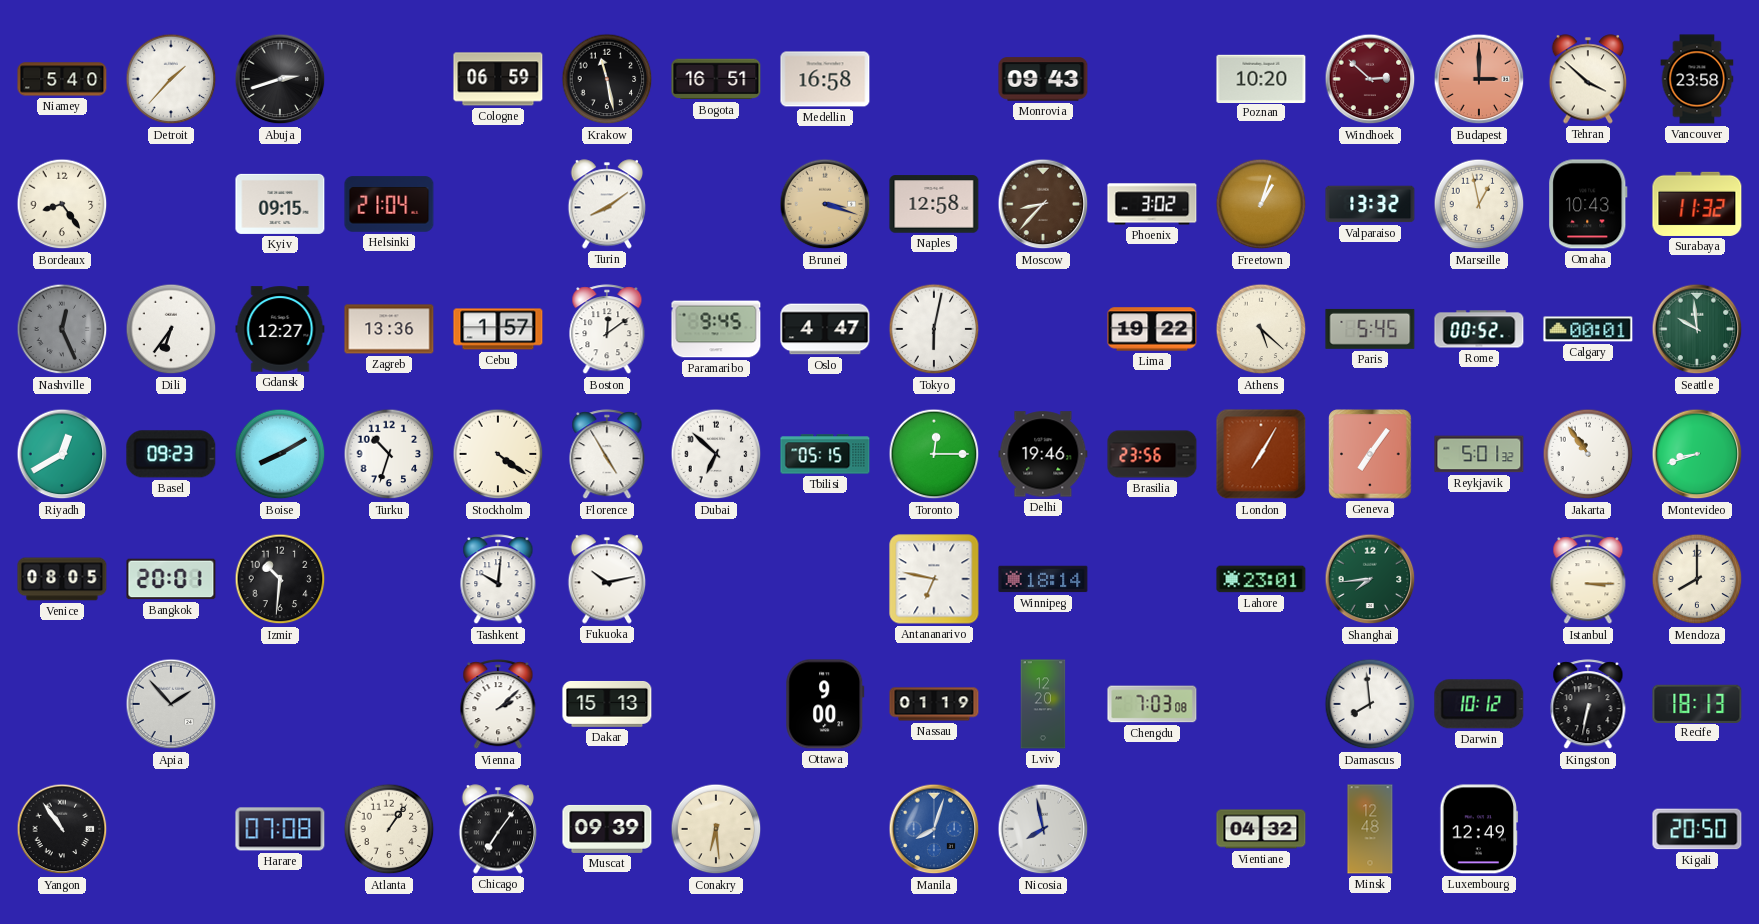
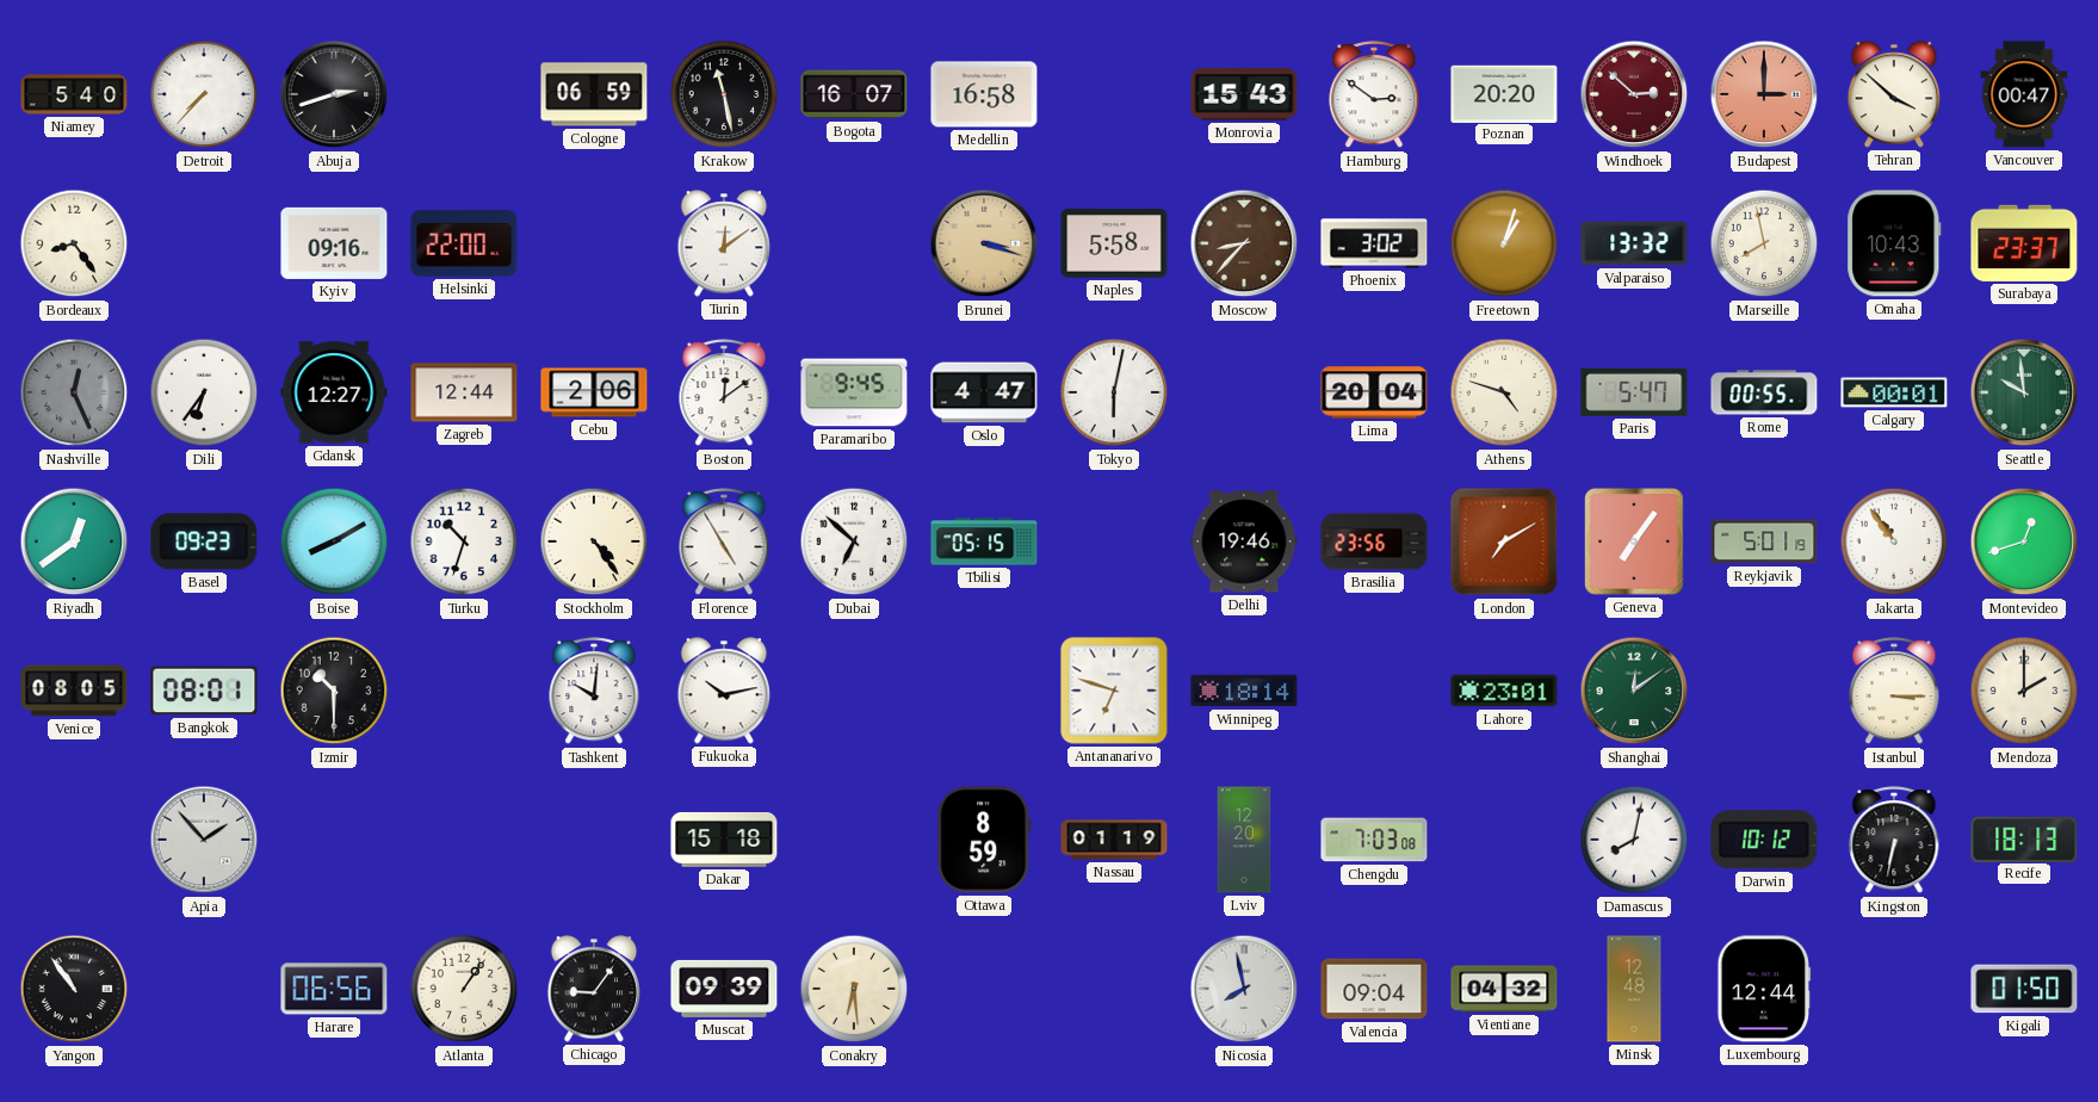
Detroit: 1:37 -> 7:37 (204, 94)
Bogota: 16:51 -> 16:07 (854, 94)
Monrovia: 09:43 -> 15:43 (1244, 94)
Hamburg: none -> 2:51 (1374, 95)
Poznan: 10:20 -> 20:20 (1504, 93)
Vancouver: 23:58 -> 00:47 (2024, 94)
Kyiv: 09:15 -> 09:16 (334, 243)
Helsinki: 21:04 -> 22:00 (464, 243)
Turin: 8:09 -> 12:09 (724, 243)
Naples: 12:58 -> 5:58 (1114, 243)
Marseille: 12:58 -> 7:58 (1764, 243)
Surabaya: 11:32 -> 23:37 (2024, 243)
Zagreb: 13:36 -> 12:44 (464, 392)
Cebu: 1:57 -> 2:06 (594, 392)
Lima: 19:22 -> 20:04 (1374, 392)
Athens: 5:22 -> 4:48 (1504, 392)
Paris: 5:45 -> 5:47 (1634, 392)
Rome: 00:52 -> 00:55 (1764, 392)
Riyadh: 12:40 -> 12:39 (74, 541)
Stockholm: 4:21 -> 4:24 (594, 541)
Toronto: 12:15 -> none (934, 454)
London: 7:05 -> 7:10 (1504, 541)
Reykjavik: 5:01:32 -> 5:01:19 (1764, 541)
Montevideo: 8:42 -> 12:42 (2024, 541)
Bangkok: 20:01 -> 08:01 (204, 691)
Izmir: 10:31 -> 10:30 (334, 691)
Antananarivo: 6:47 -> 6:48 (1114, 691)
Shanghai: 7:44 -> 12:09 (1634, 691)
Mendoza: 8:00 -> 2:00 (2024, 691)
Vienna: 2:08 -> none (498, 705)
Dakar: 15:13 -> 15:18 (724, 840)
Ottawa: 9:00 -> 8:59 (984, 840)
Damascus: 7:59 -> 8:02 (1634, 840)
Harare: 07:08 -> 06:56 (334, 989)
Chicago: 7:06 -> 9:06 (594, 989)
Manila: 8:03 -> none (934, 829)
Valencia: none -> 09:04 (1374, 989)
Luxembourg: 12:49 -> 12:44 (1764, 989)
Kigali: 20:50 -> 01:50 (2024, 989)
